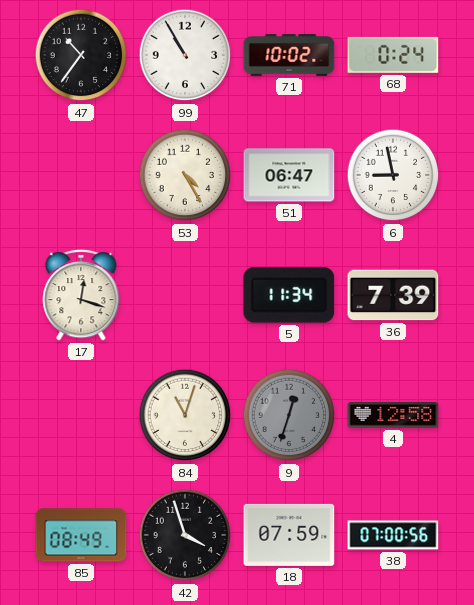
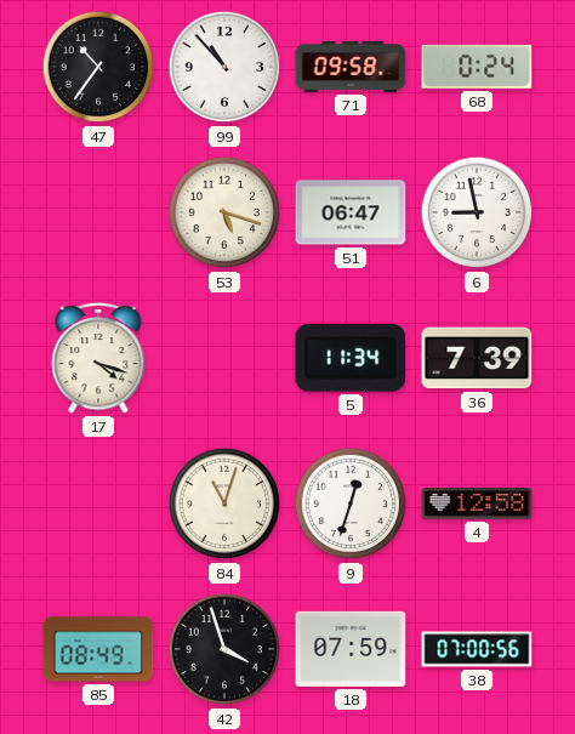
99: 10:55 -> 10:53 (224, 67)
71: 10:02 -> 09:58 (351, 67)
53: 4:25 -> 5:18 (224, 212)
17: 12:18 -> 4:18 (98, 358)
9 dial: grey -> white (351, 503)
